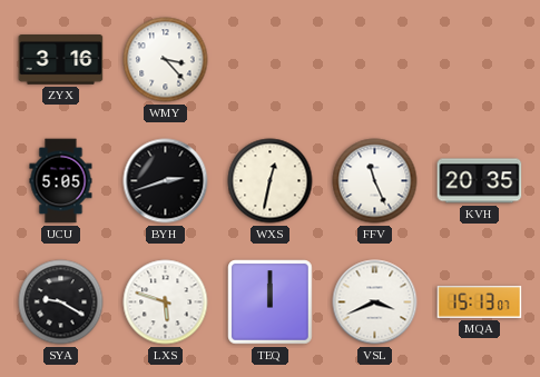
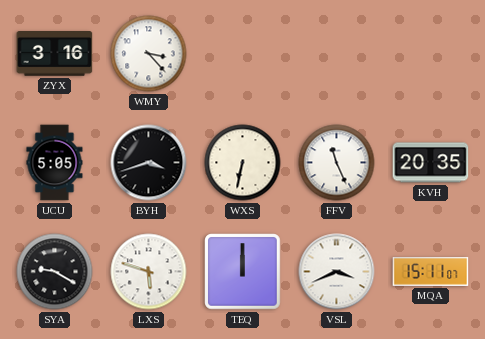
BYH: 2:42 -> 3:42 (149, 163)
WXS: 12:32 -> 6:32 (243, 163)
MQA: 15:13 -> 15:11 (431, 271)
